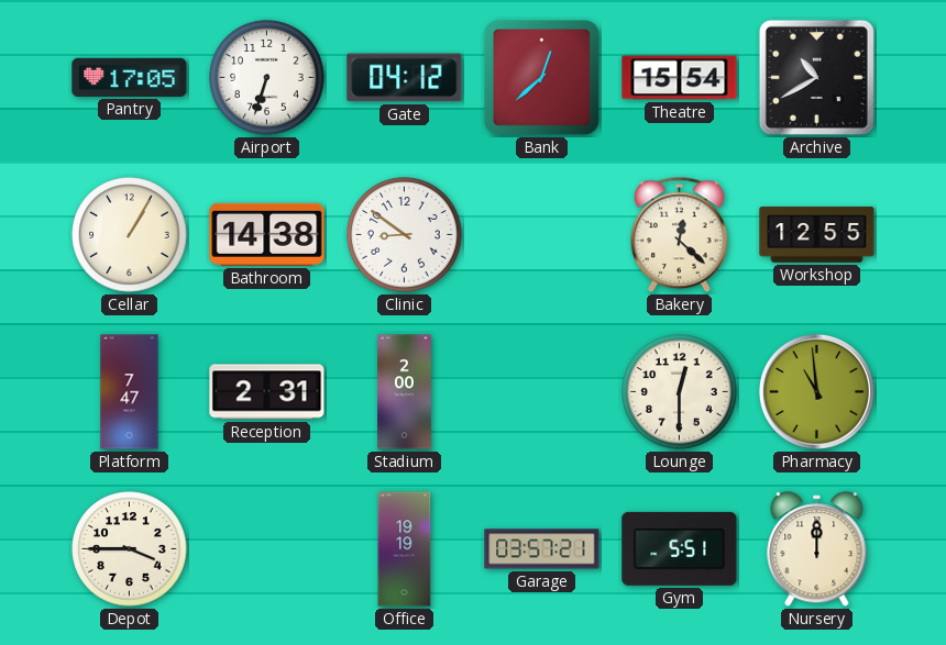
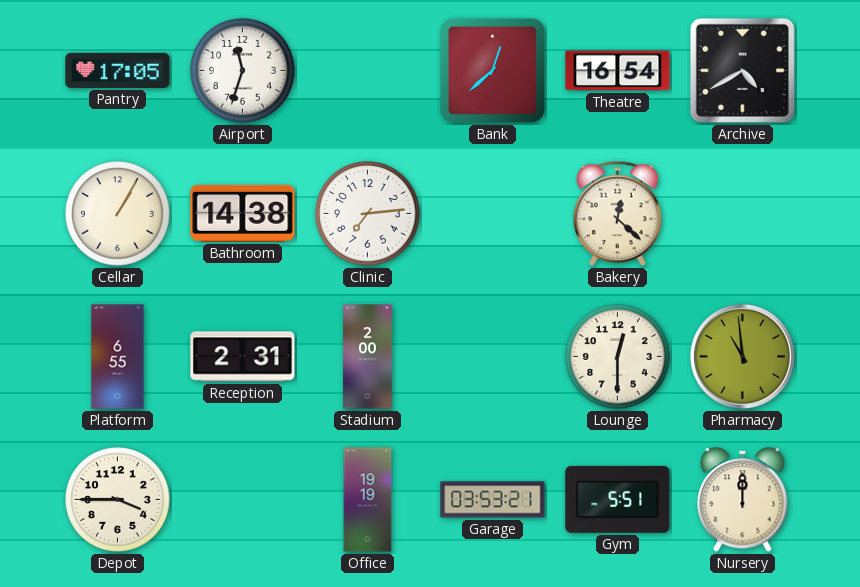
Airport: 6:33 -> 11:33 (243, 71)
Gate: 04:12 -> none (405, 78)
Theatre: 15:54 -> 16:54 (618, 71)
Archive: 10:40 -> 4:40 (742, 70)
Clinic: 8:51 -> 7:14 (368, 214)
Workshop: 12:55 -> none (817, 235)
Platform: 7:47 -> 6:55 (118, 357)
Garage: 03:57 -> 03:53 (493, 500)
